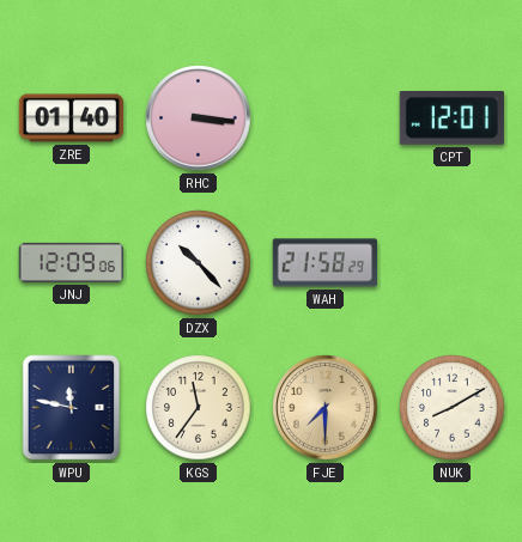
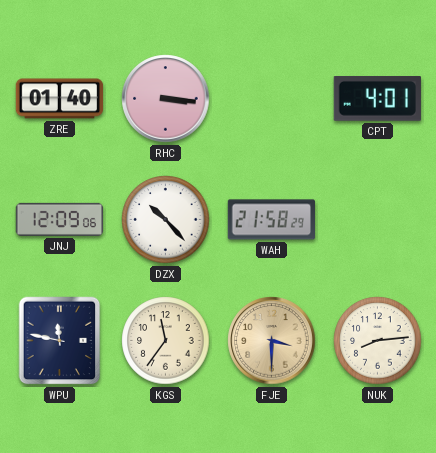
CPT: 12:01 -> 4:01 (377, 99)
FJE: 7:30 -> 3:30 (272, 341)
NUK: 8:10 -> 8:14 (378, 341)
